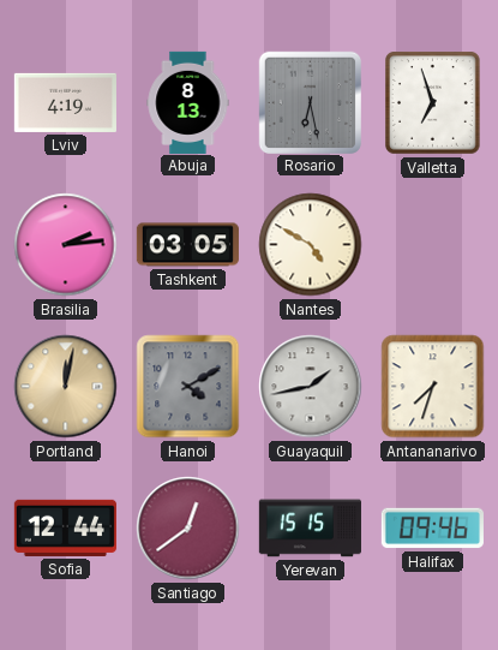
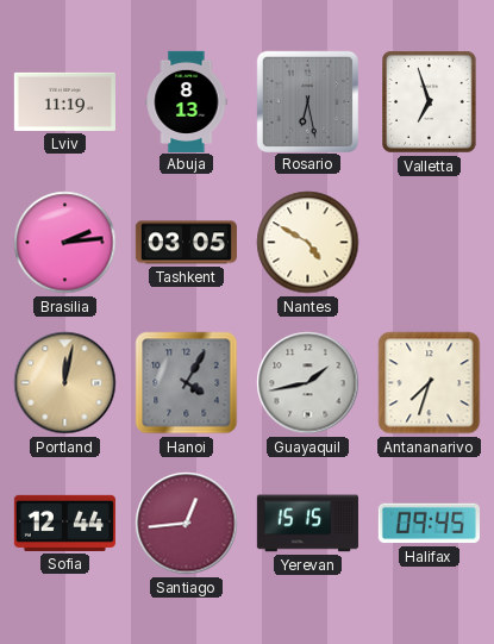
Lviv: 4:19 -> 11:19 (64, 101)
Hanoi: 4:10 -> 4:05 (187, 383)
Santiago: 12:39 -> 12:44 (187, 524)
Halifax: 09:46 -> 09:45 (429, 524)
